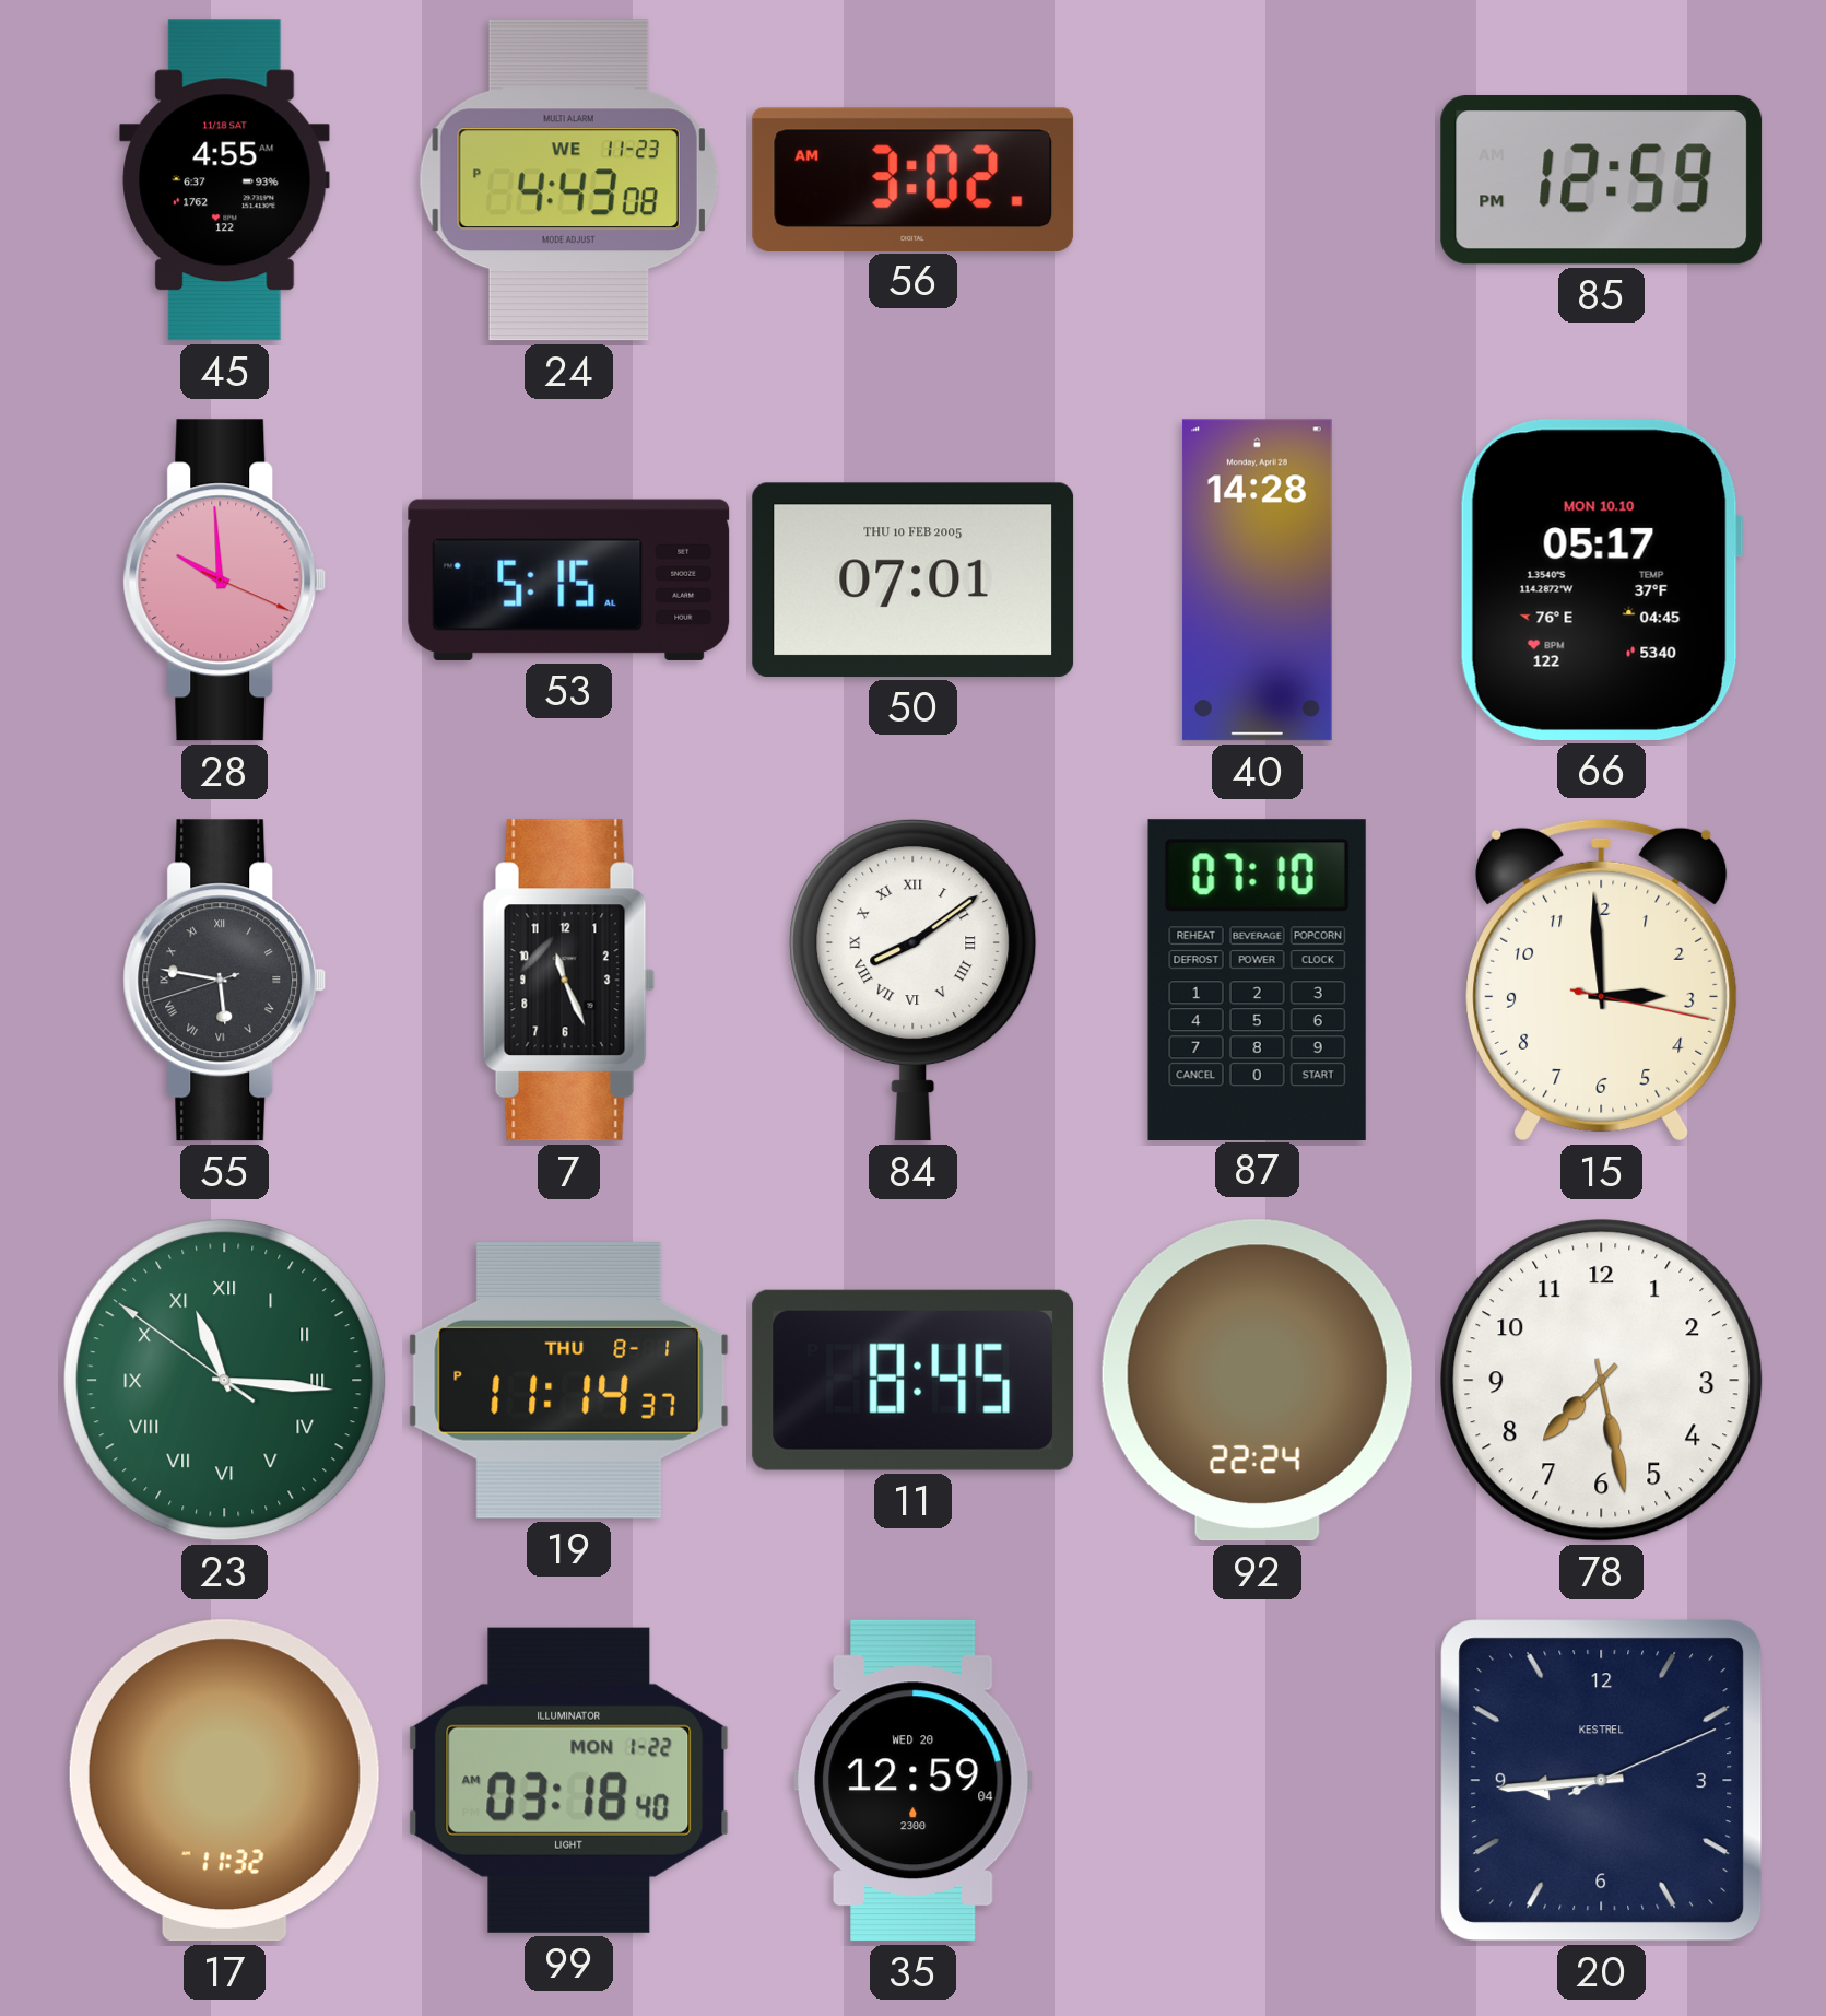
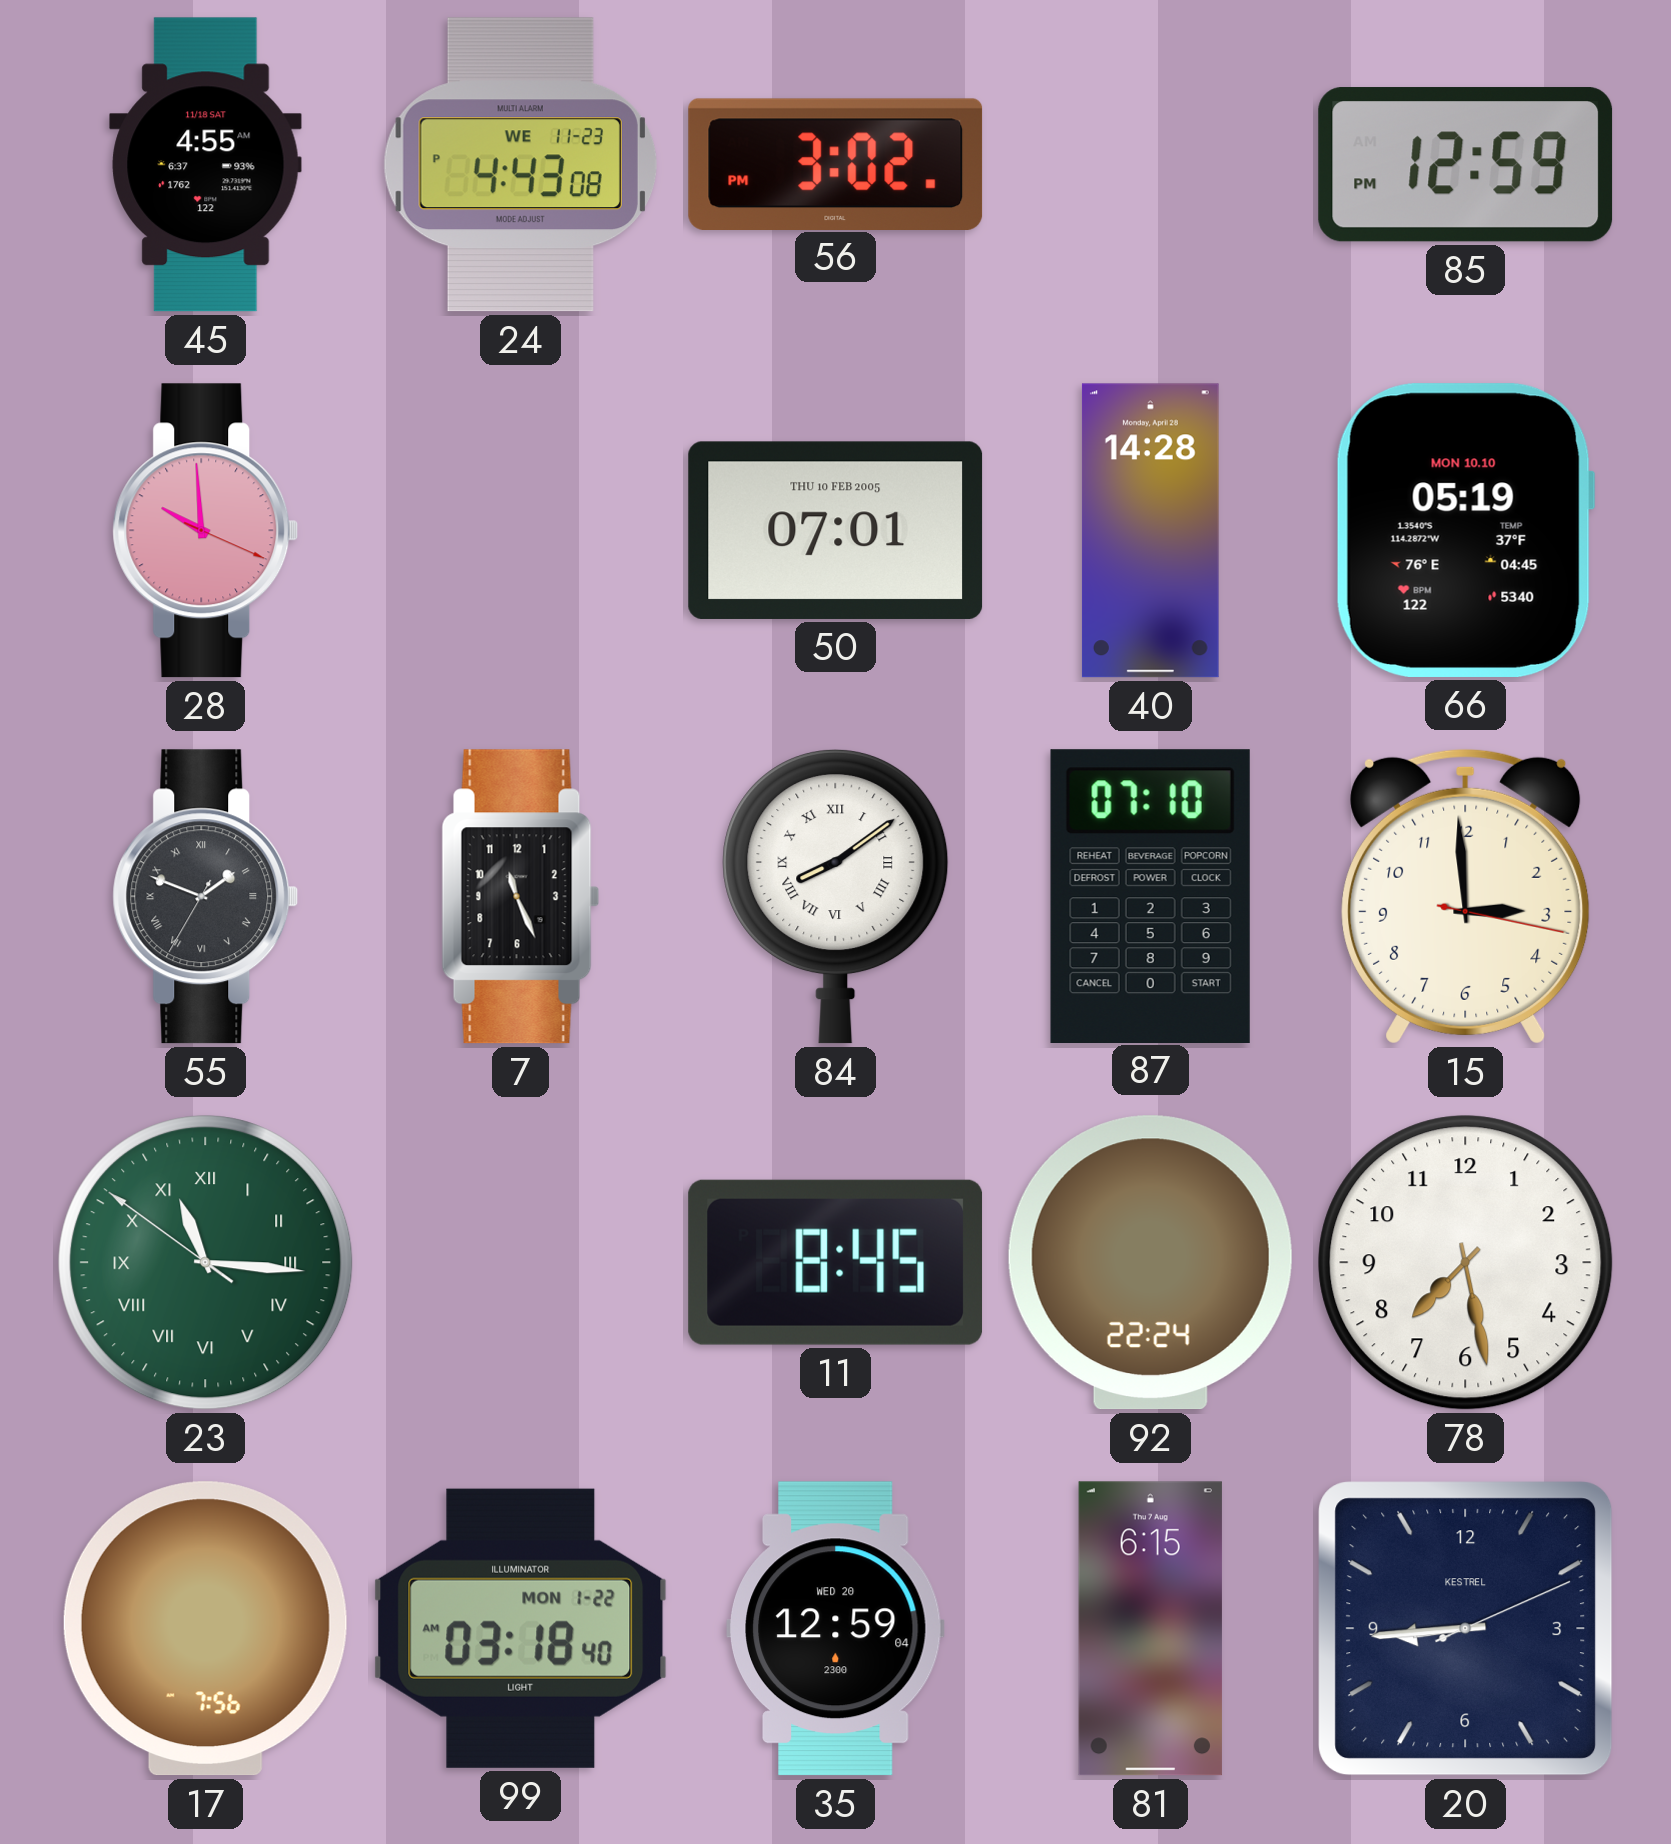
56: 3:02 AM -> 3:02 PM (836, 164)
53: 5:15 -> none (569, 579)
66: 05:17 -> 05:19 (1465, 530)
55: 5:46 -> 1:48 (206, 897)
19: 11:14 -> none (569, 1380)
17: 11:32 -> 7:56 (205, 1629)
81: none -> 6:15 (1150, 1629)
